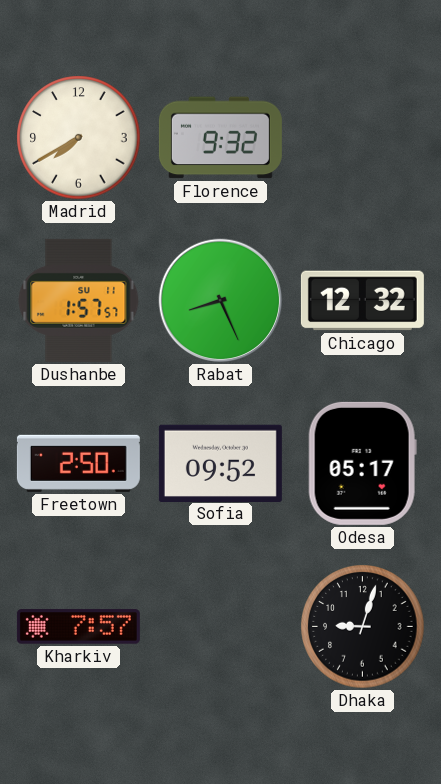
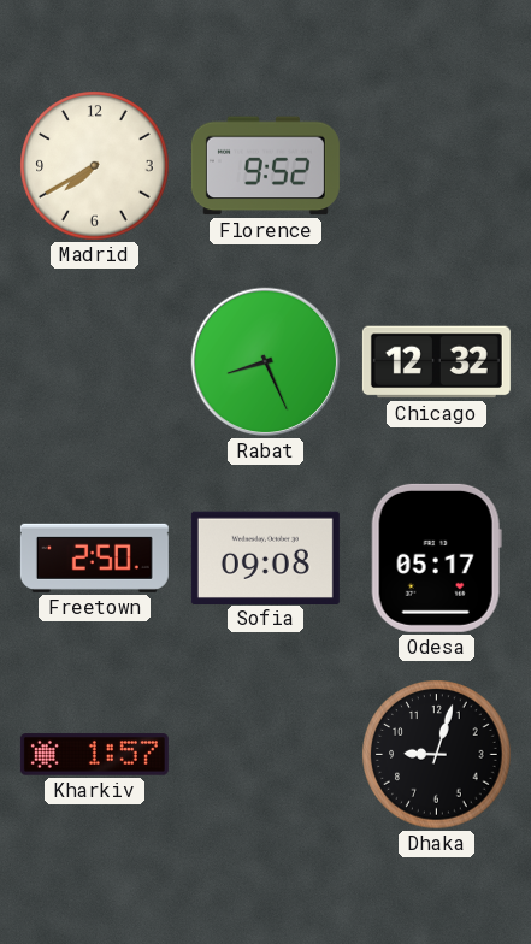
Florence: 9:32 -> 9:52 (265, 166)
Dushanbe: 1:57 -> none (79, 300)
Sofia: 09:52 -> 09:08 (265, 557)
Kharkiv: 7:57 -> 1:57 (94, 755)
